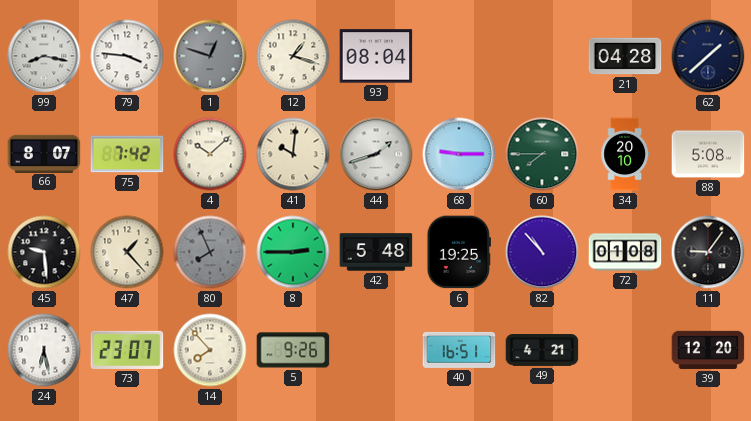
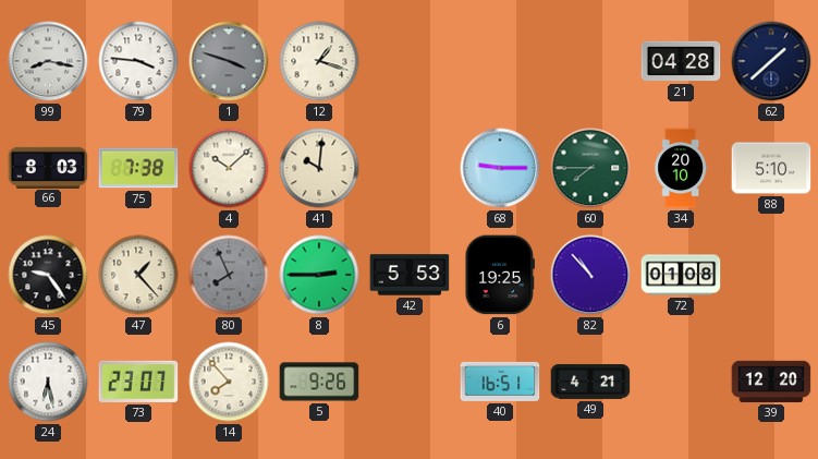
1: 12:48 -> 3:48 (229, 61)
93: 08:04 -> none (376, 56)
66: 8:07 -> 8:03 (48, 167)
75: 7:42 -> 7:38 (138, 168)
44: 1:42 -> none (376, 154)
88: 5:08 -> 5:10 (771, 168)
45: 9:29 -> 9:24 (48, 275)
42: 5:48 -> 5:53 (410, 275)
11: 9:06 -> none (708, 252)
